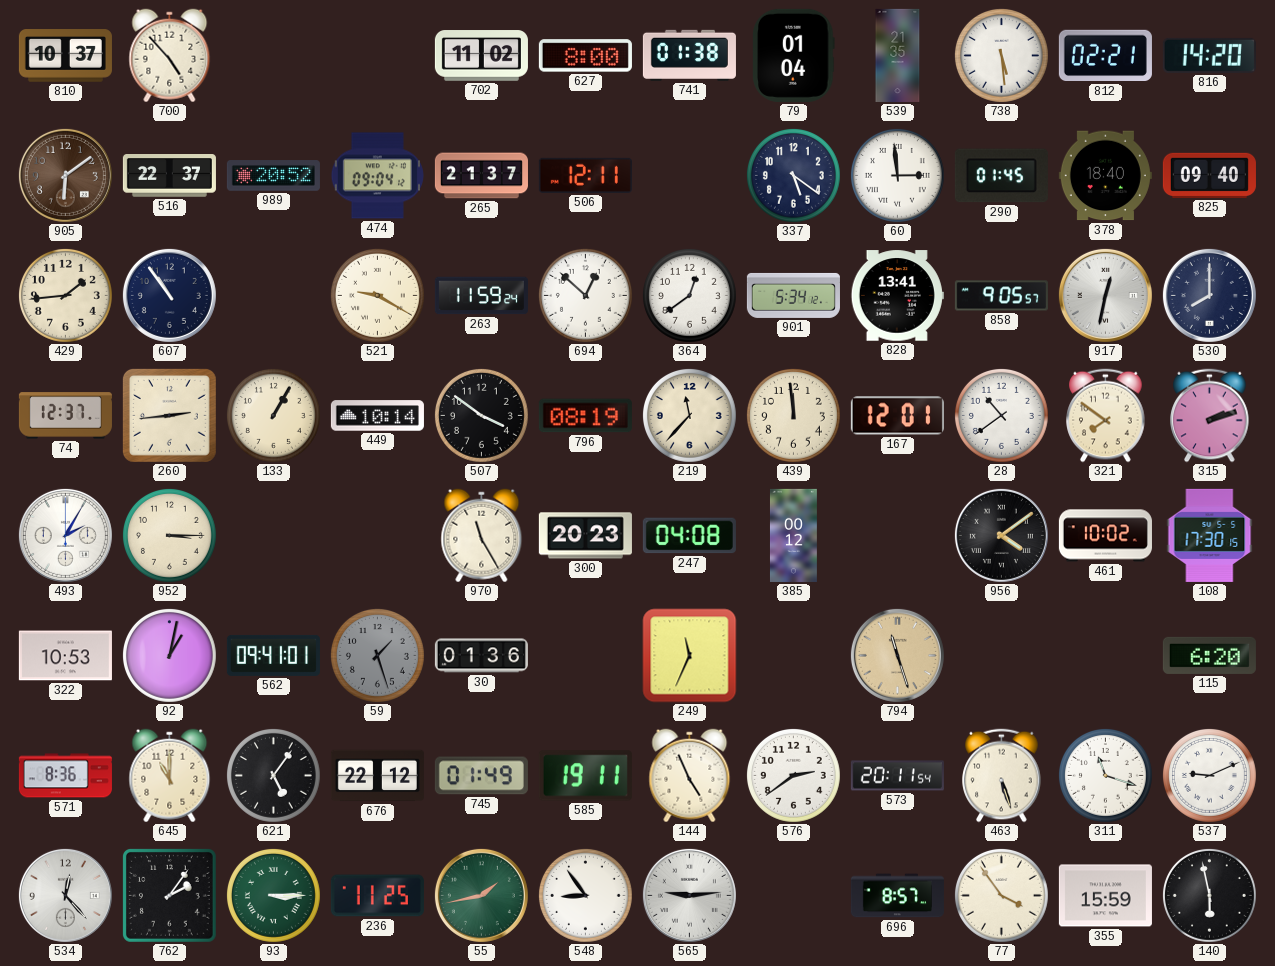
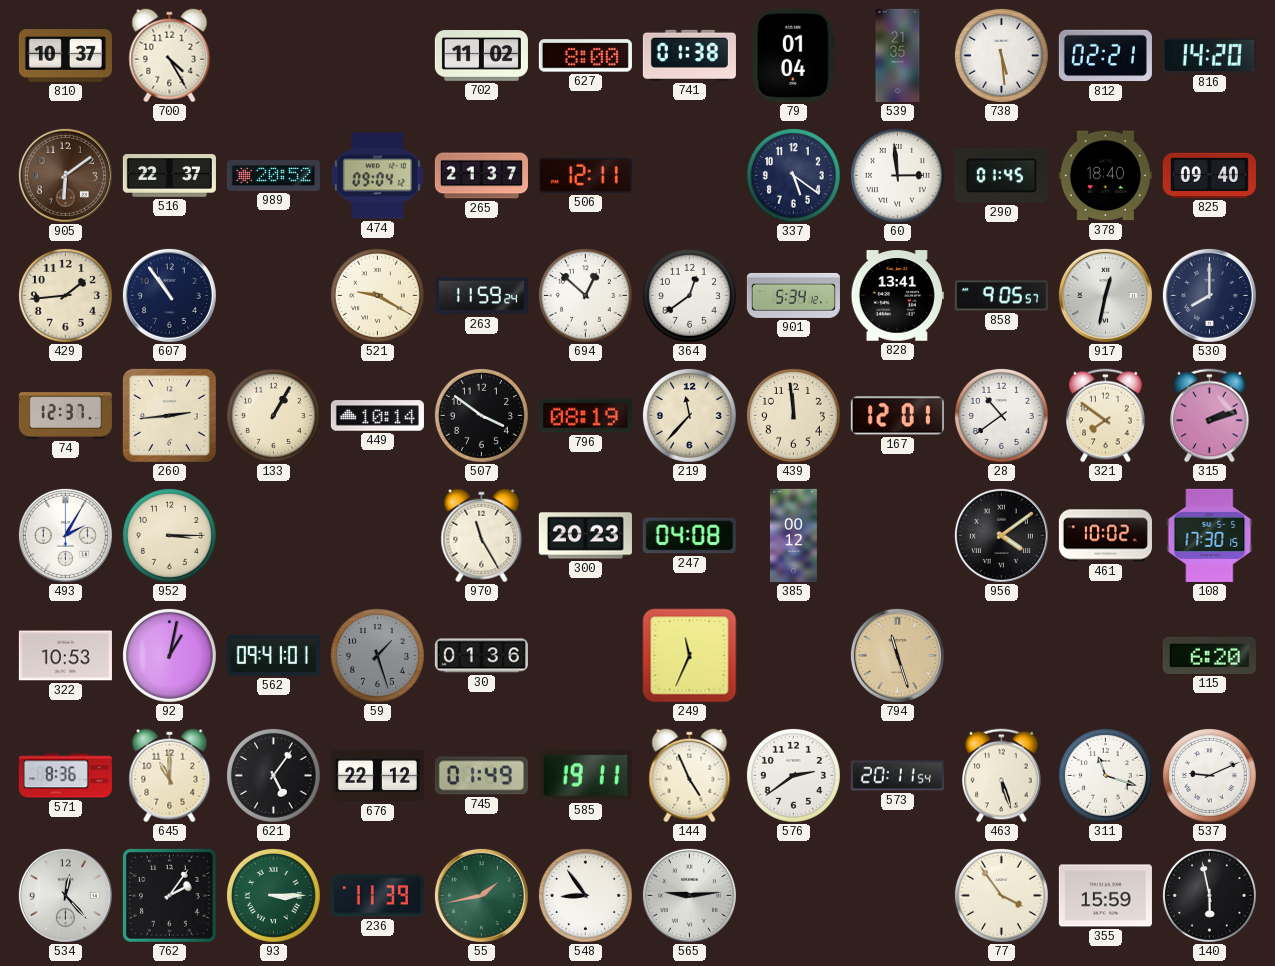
700: 4:53 -> 4:25 (170, 56)
236: 11:25 -> 11:39 (377, 896)
696: 8:57 -> none (897, 896)
